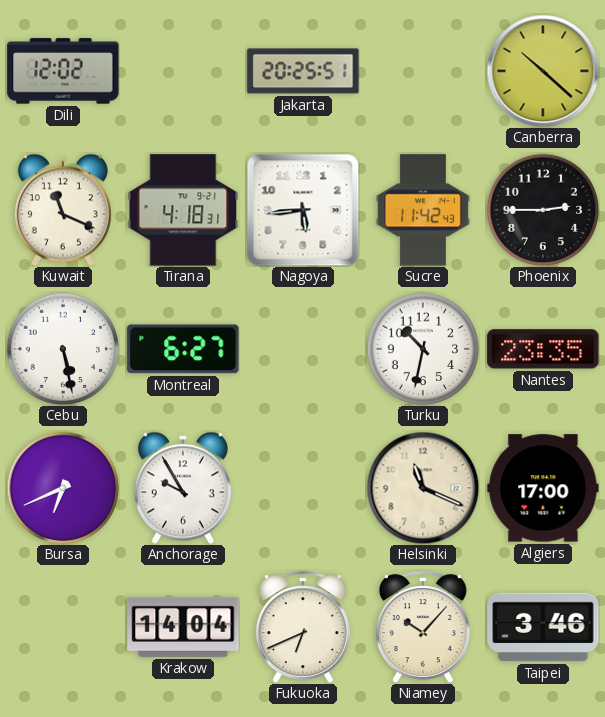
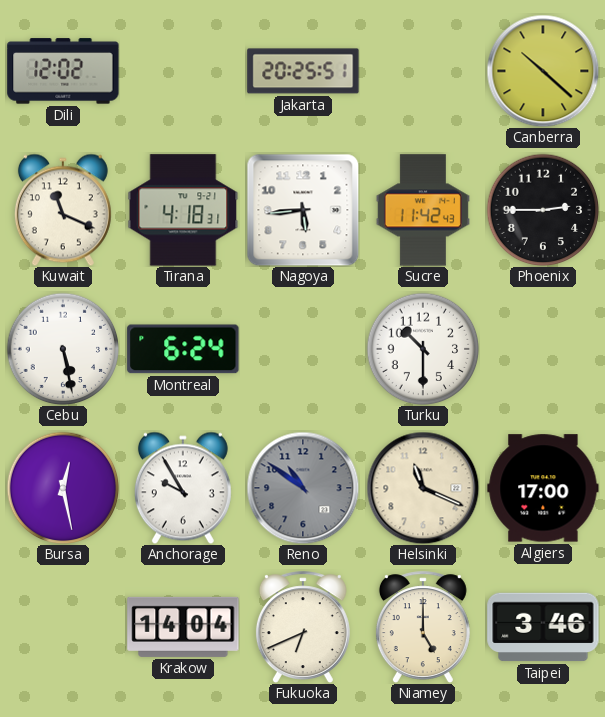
Montreal: 6:27 -> 6:24 (183, 349)
Turku: 10:32 -> 10:30 (423, 349)
Nantes: 23:35 -> none (543, 349)
Bursa: 6:41 -> 12:28 (63, 488)
Reno: none -> 10:51 (303, 488)
Niamey: 10:07 -> 5:00 (423, 627)
